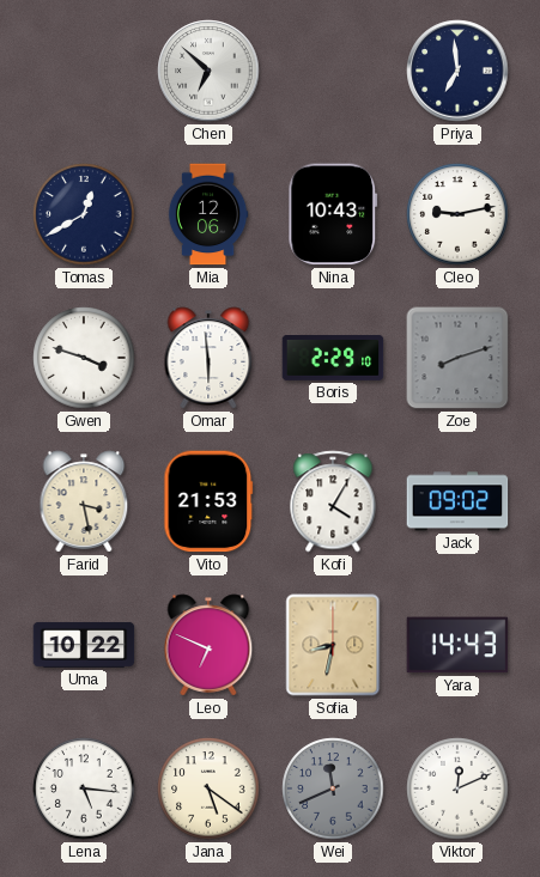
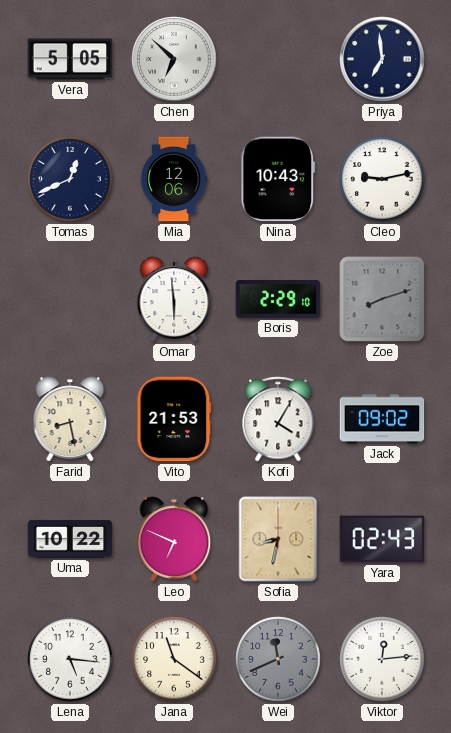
Vera: none -> 5:05 (70, 59)
Tomas: 12:40 -> 12:41 (70, 179)
Gwen: 3:48 -> none (84, 358)
Farid: 3:28 -> 8:28 (70, 419)
Yara: 14:43 -> 02:43 (382, 539)
Jana: 5:21 -> 11:21 (174, 659)
Viktor: 12:11 -> 12:14 (382, 659)
